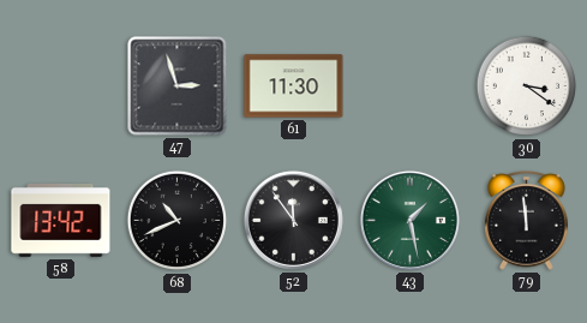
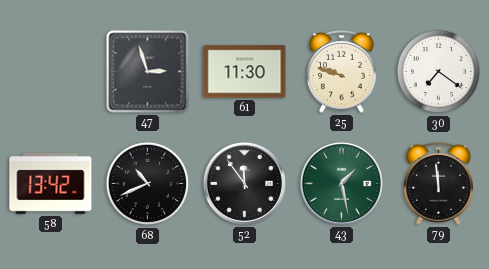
25: none -> 9:48 (342, 72)
30: 3:21 -> 7:21 (439, 72)
